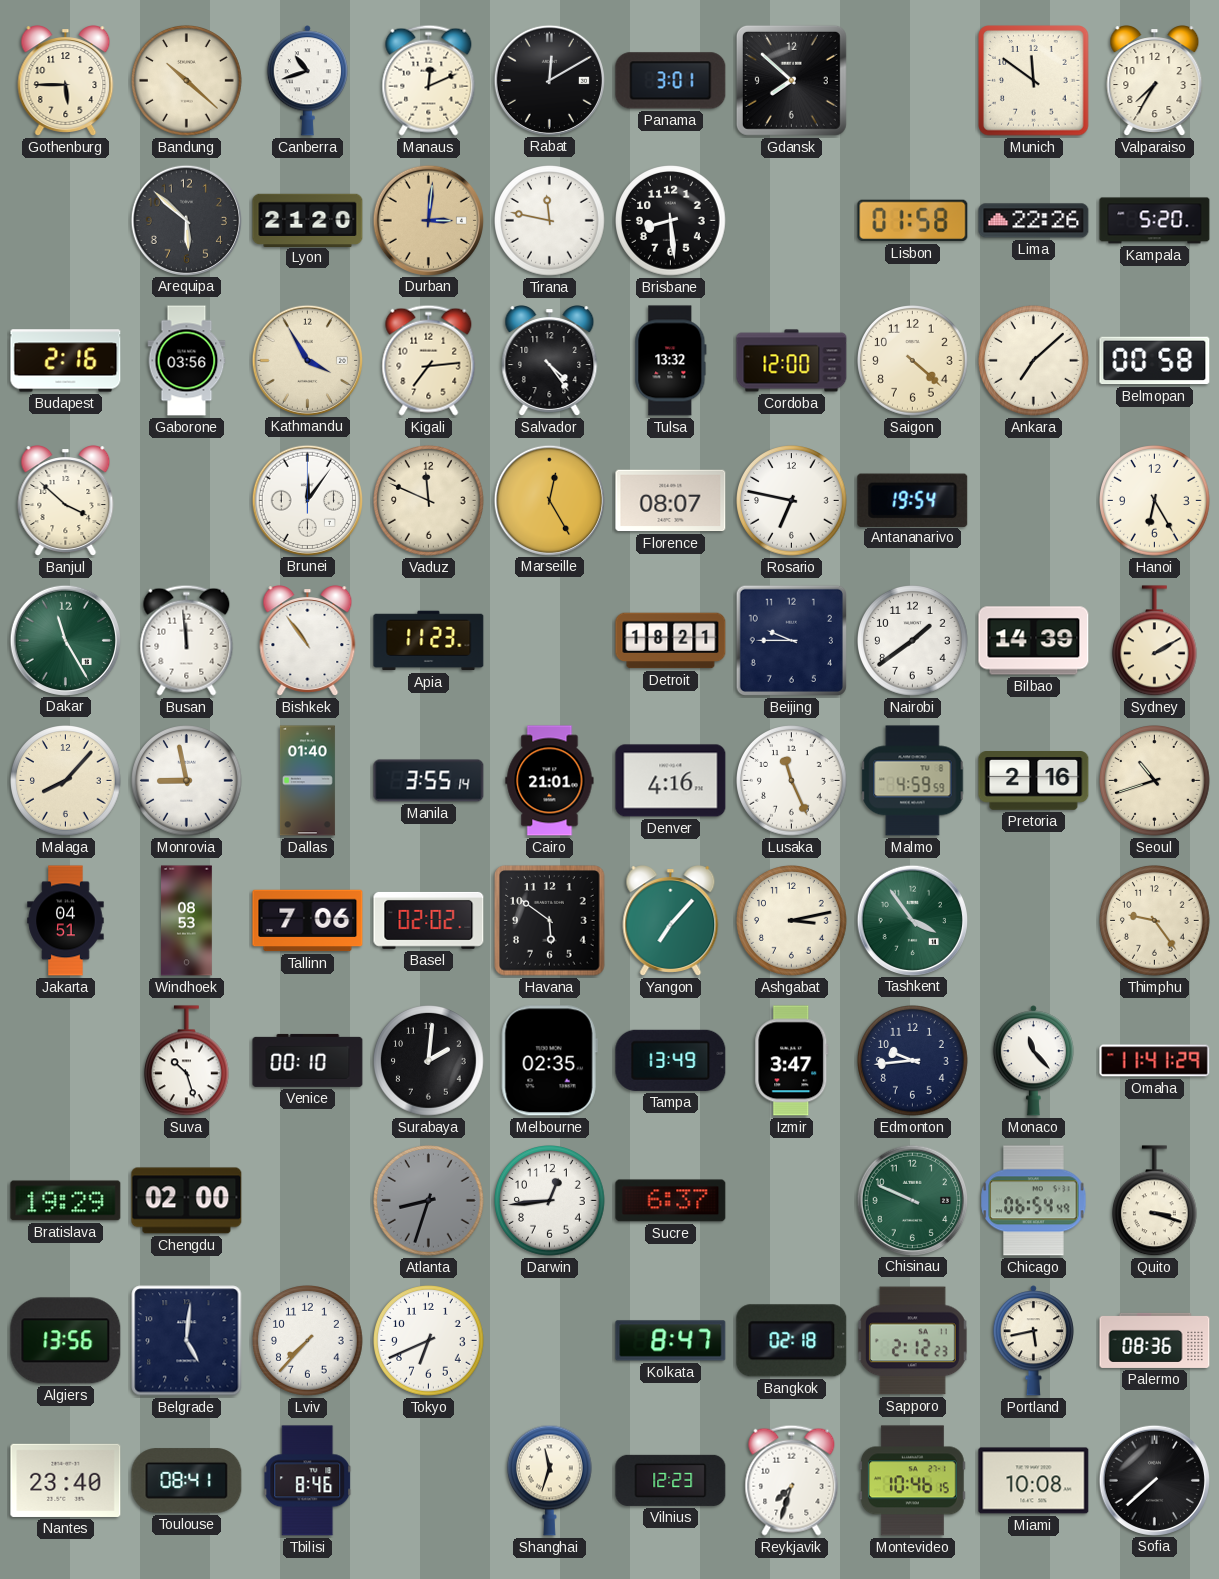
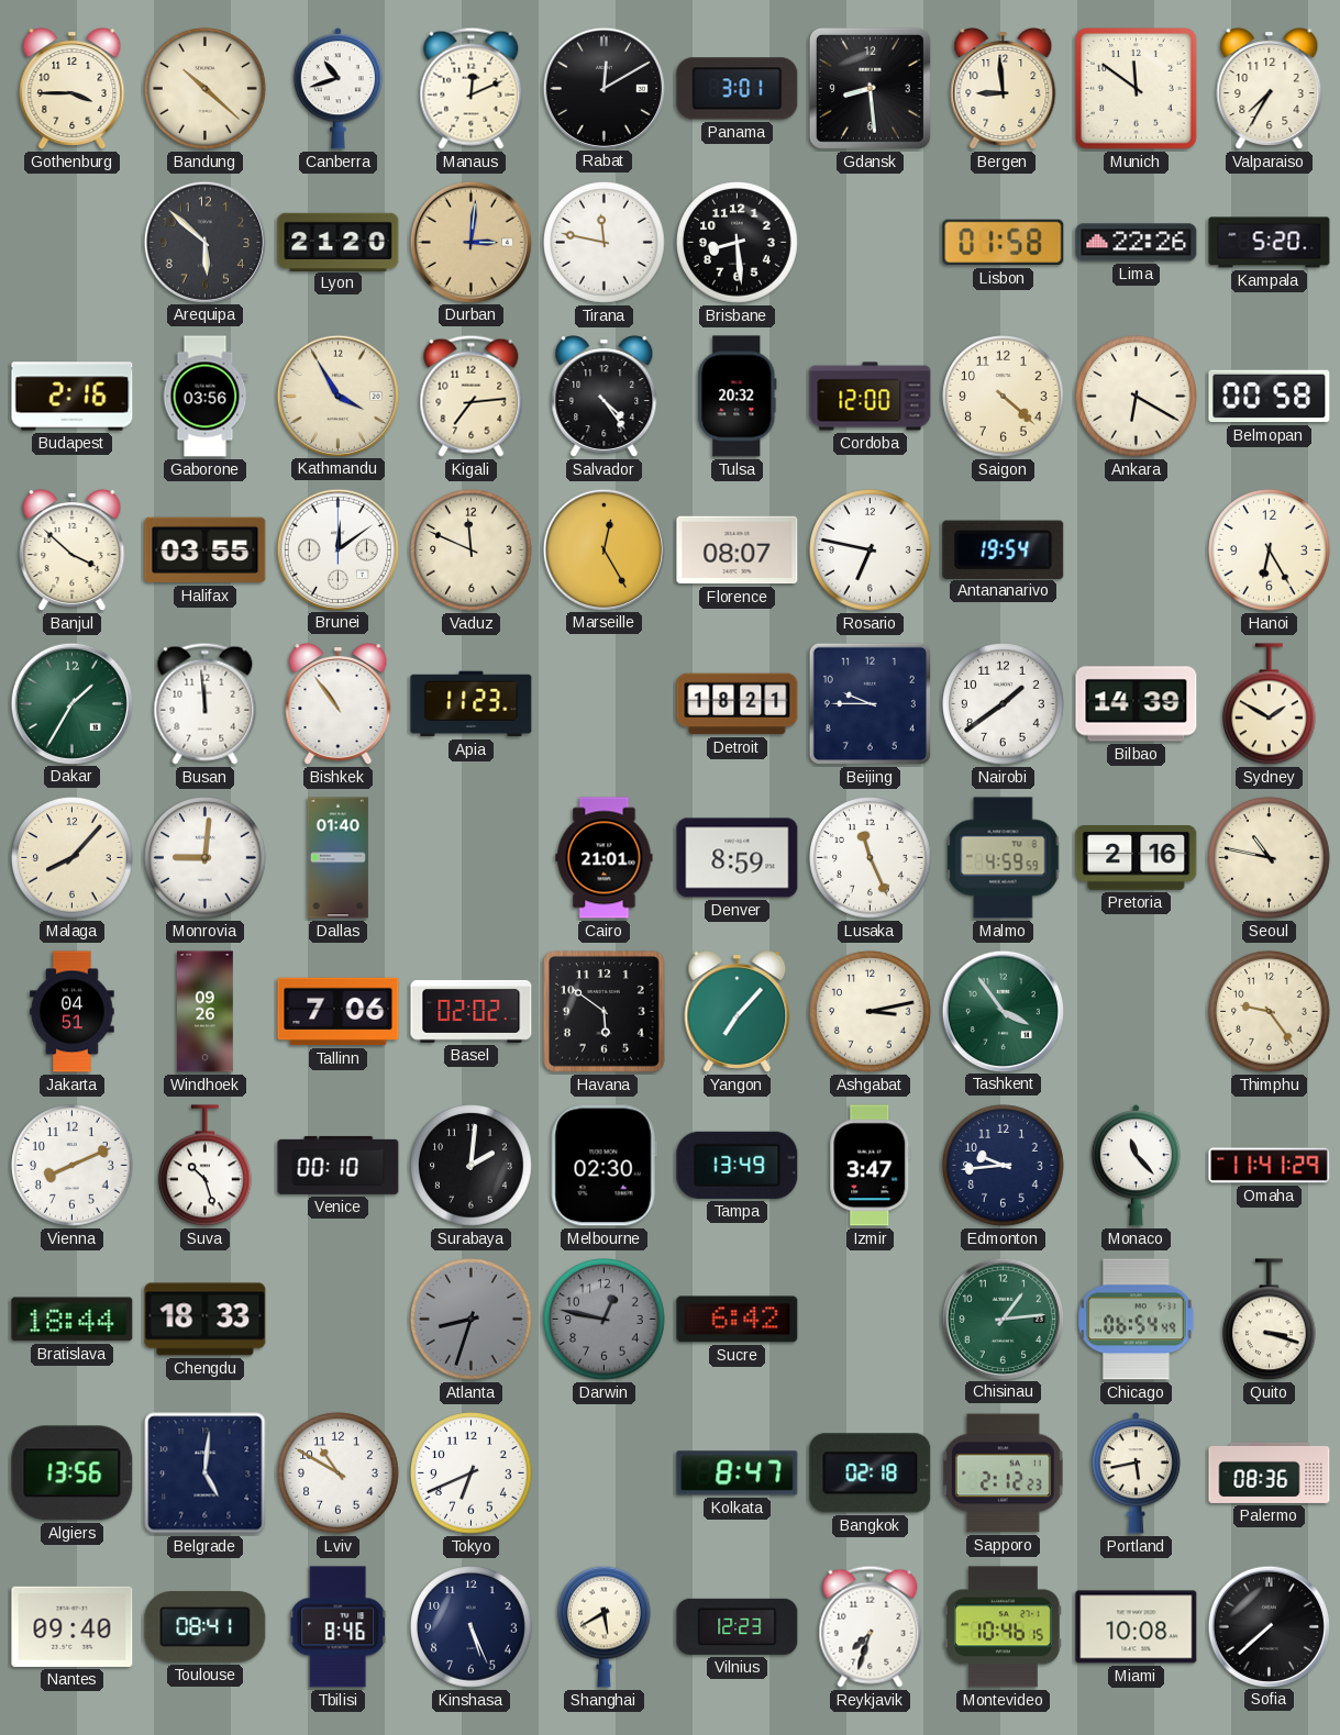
Gothenburg: 5:45 -> 3:45 (73, 89)
Gdansk: 7:52 -> 8:29 (870, 88)
Bergen: none -> 8:59 (1004, 89)
Tulsa: 13:32 -> 20:32 (738, 397)
Ankara: 7:08 -> 6:20 (1137, 397)
Halifax: none -> 03:55 (206, 550)
Brunei: 12:06 -> 12:09 (337, 549)
Dakar: 11:25 -> 1:35 (71, 703)
Sydney: 2:10 -> 1:50 (1269, 704)
Monrovia: 8:58 -> 9:01 (206, 858)
Manila: 3:55 -> none (429, 781)
Denver: 4:16 -> 8:59 (738, 858)
Seoul: 10:42 -> 10:47 (1270, 858)
Windhoek: 08:53 -> 09:26 (206, 1012)
Vienna: none -> 8:11 (73, 1166)
Melbourne: 02:35 -> 02:30 (603, 1166)
Bratislava: 19:29 -> 18:44 (73, 1320)
Chengdu: 02:00 -> 18:33 (206, 1320)
Darwin: 12:44 -> 12:47 (605, 1320)
Darwin dial: white -> grey (605, 1320)
Sucre: 6:37 -> 6:42 (738, 1320)
Chisinau: 9:49 -> 1:14 (1003, 1319)
Lviv: 7:37 -> 10:50 (339, 1473)
Nantes: 23:40 -> 09:40 (73, 1626)
Kinshasa: none -> 5:26 (472, 1627)
Shanghai: 11:33 -> 5:40 (603, 1626)
